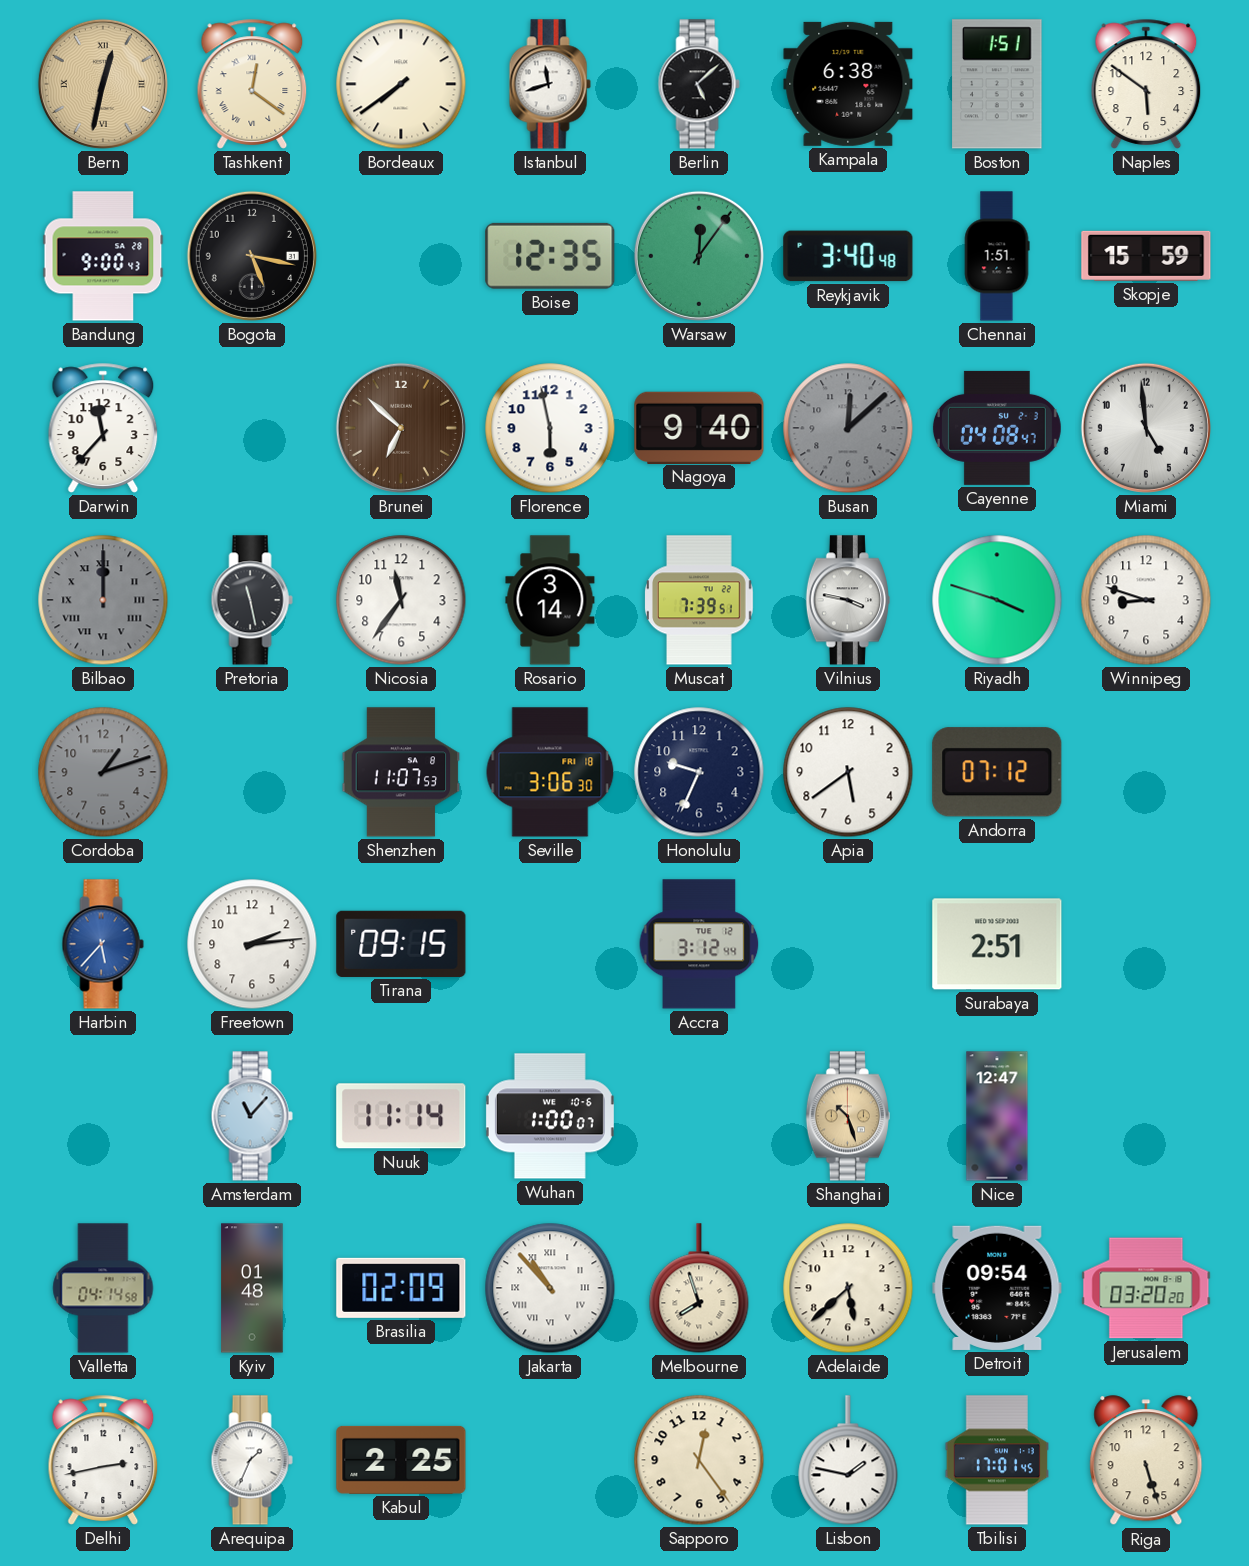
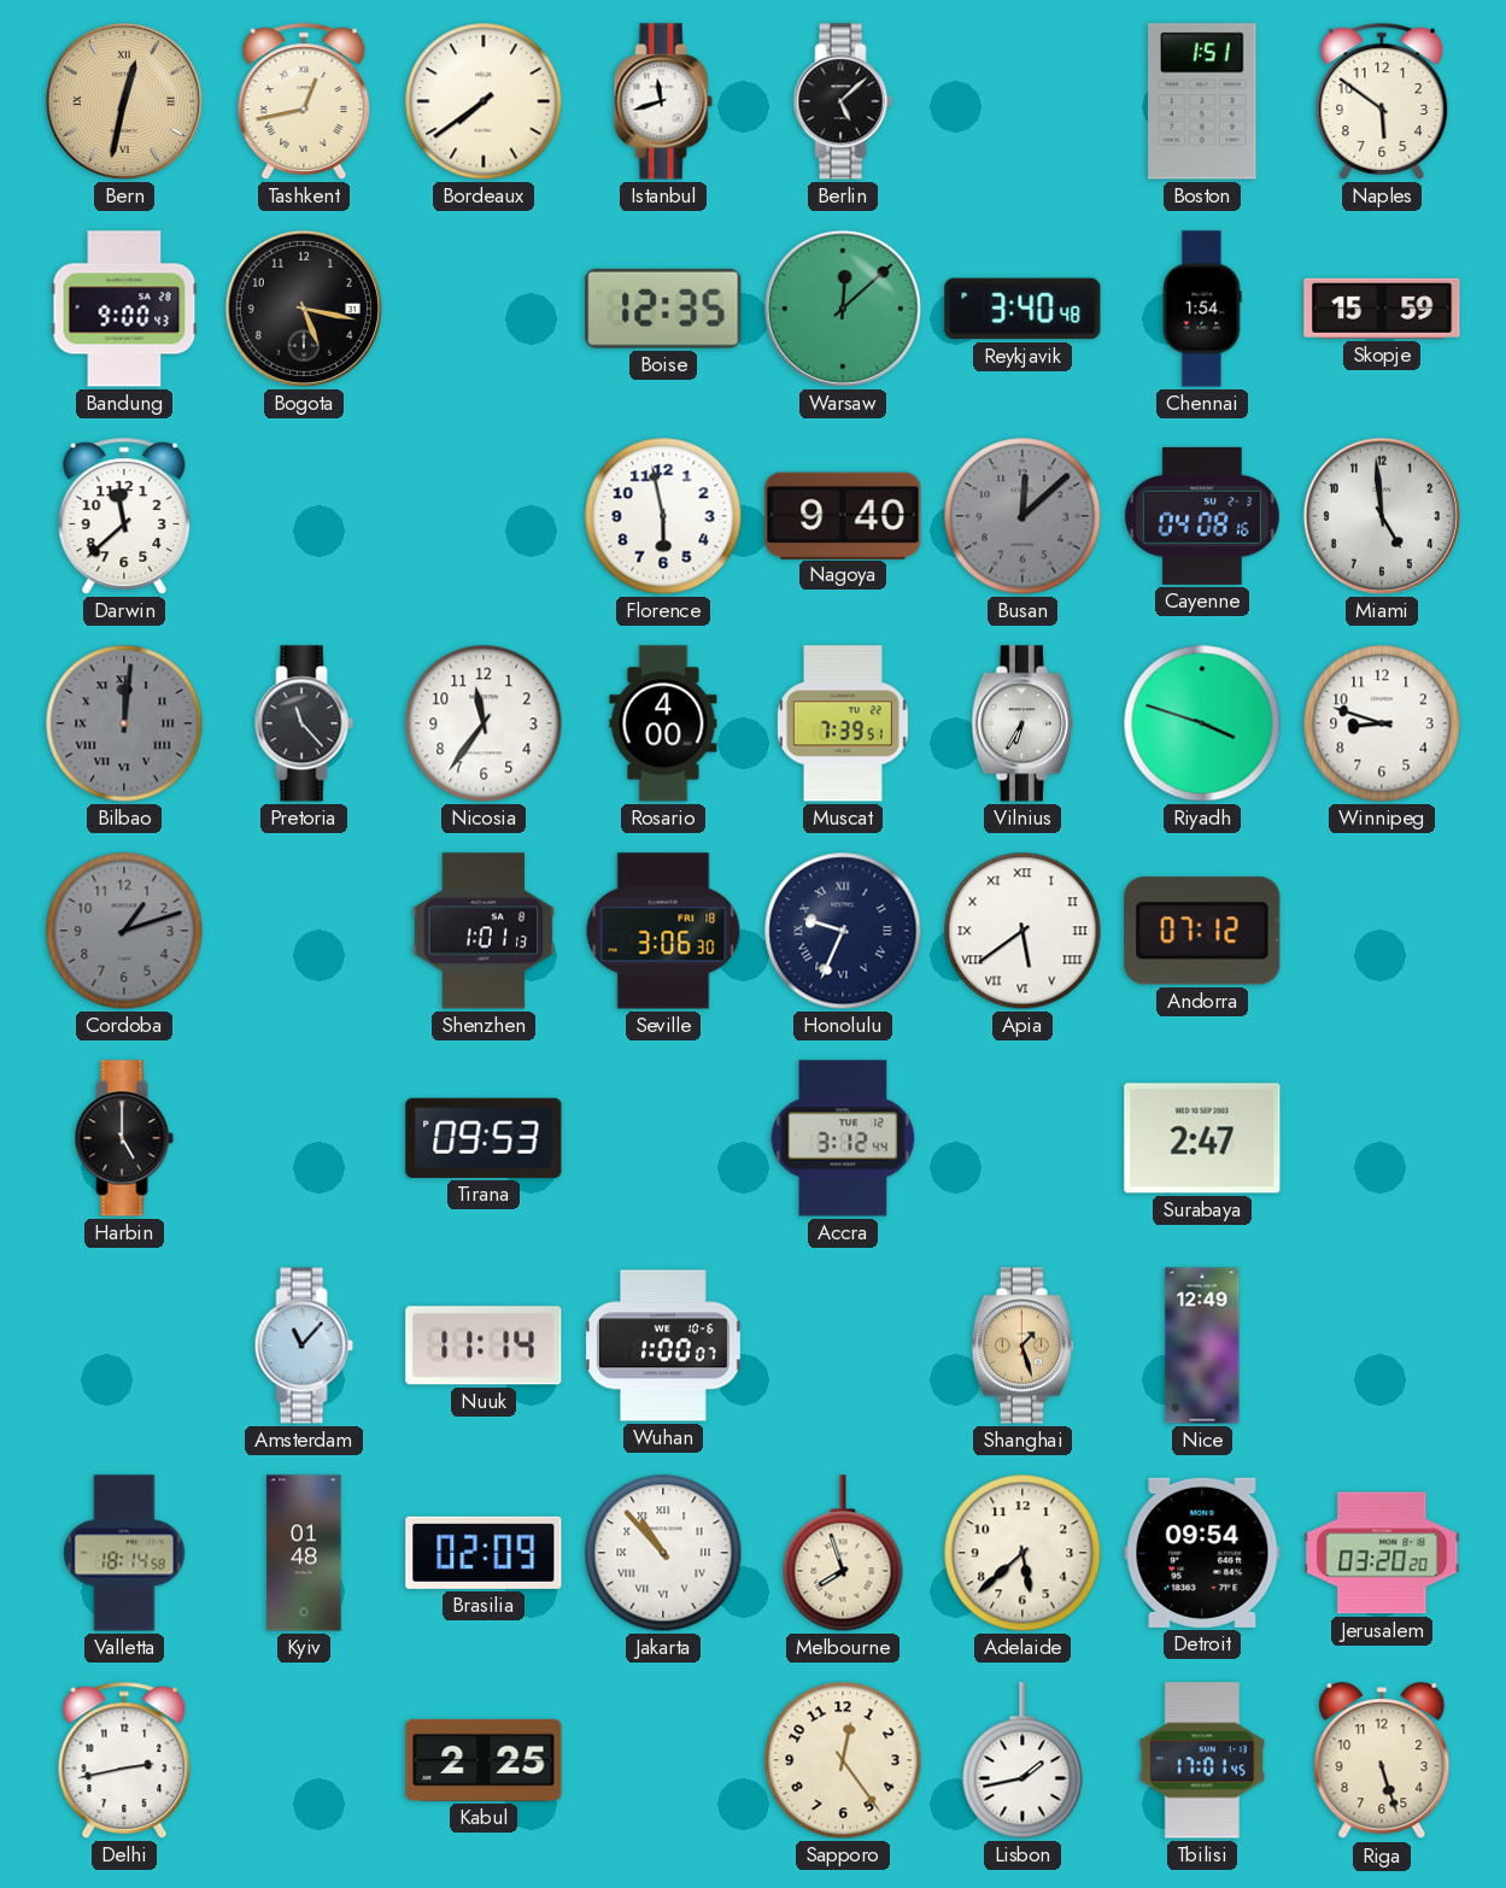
Tashkent: 12:21 -> 12:43 (304, 101)
Kampala: 6:38 -> none (848, 84)
Warsaw: 12:06 -> 12:08 (843, 309)
Chennai: 1:51 -> 1:54 (1202, 309)
Darwin: 11:37 -> 11:38 (124, 516)
Brunei: 6:52 -> none (401, 428)
Cayenne: 04:08:47 -> 04:08:16 (1202, 516)
Bilbao: 12:00 -> 12:01 (124, 723)
Pretoria: 11:28 -> 11:23 (304, 723)
Rosario: 3:14 -> 4:00 (663, 723)
Vilnius: 3:47 -> 6:35 (1022, 723)
Shenzhen: 11:07 -> 1:01 (484, 931)
Honolulu numerals: Arabic -> Roman (843, 931)
Apia numerals: Arabic -> Roman (1022, 931)
Harbin: 5:37 -> 5:00 (124, 1138)
Harbin dial: blue -> black (124, 1138)
Freetown: 2:14 -> none (252, 944)
Tirana: 09:15 -> 09:53 (484, 1138)
Surabaya: 2:51 -> 2:47 (1202, 1138)
Shanghai: 10:27 -> 1:27 (1022, 1345)
Nice: 12:47 -> 12:49 (1202, 1345)
Valletta: 04:14 -> 18:14 (124, 1553)
Arequipa: 1:34 -> none (252, 1460)
Lisbon: 1:47 -> 1:43 (1022, 1760)
